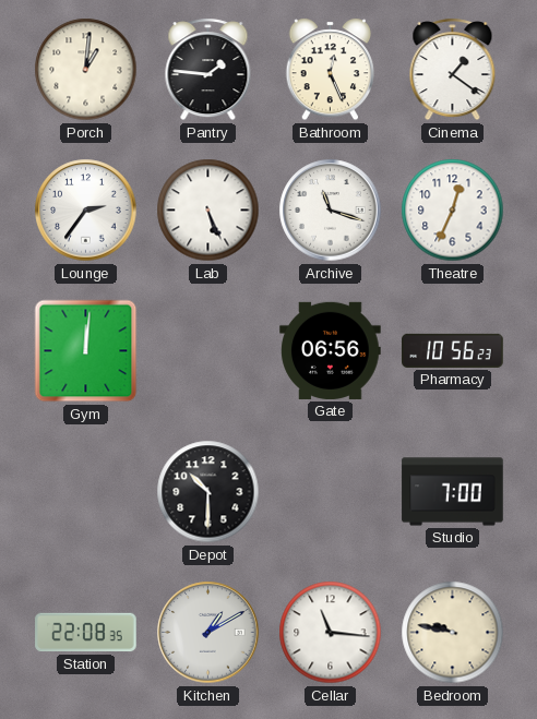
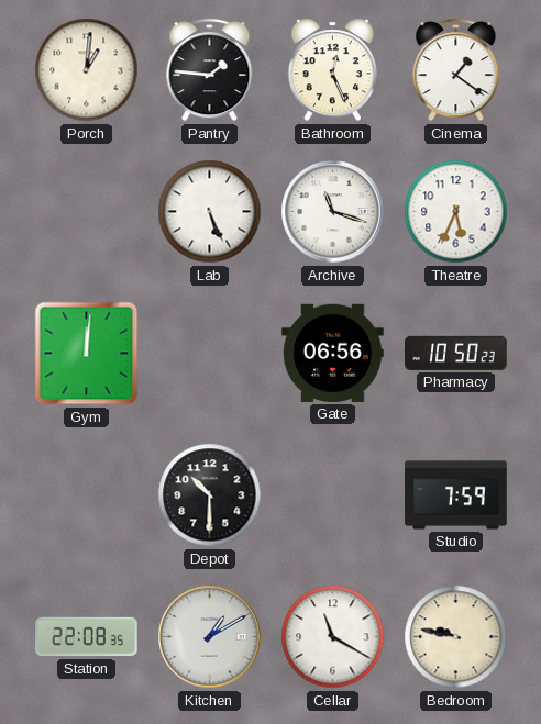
Lounge: 2:36 -> none (86, 211)
Theatre: 12:34 -> 5:34 (456, 212)
Pharmacy: 10:56 -> 10:50 (456, 353)
Studio: 7:00 -> 7:59 (456, 495)
Cellar: 11:16 -> 11:20 (333, 637)
